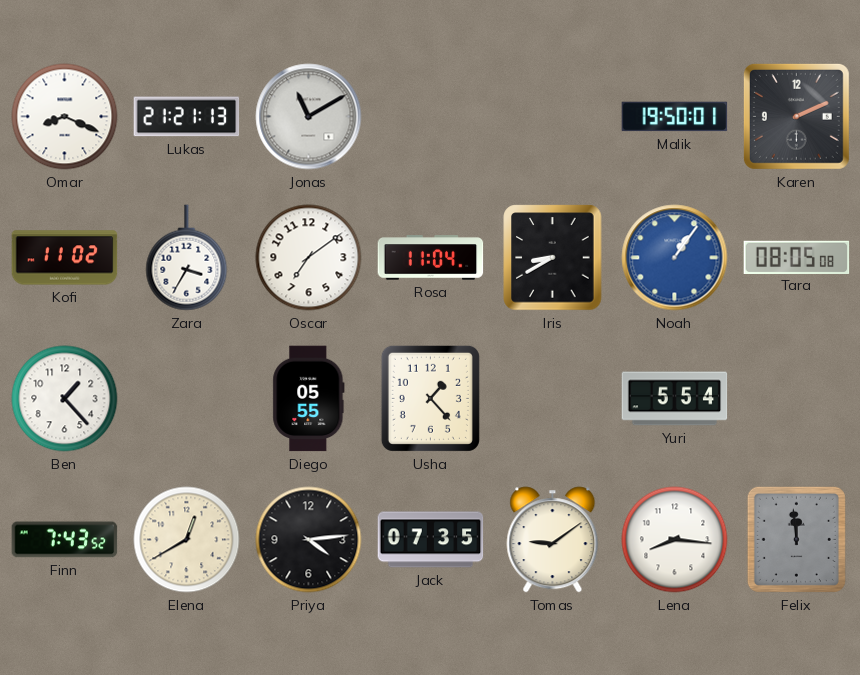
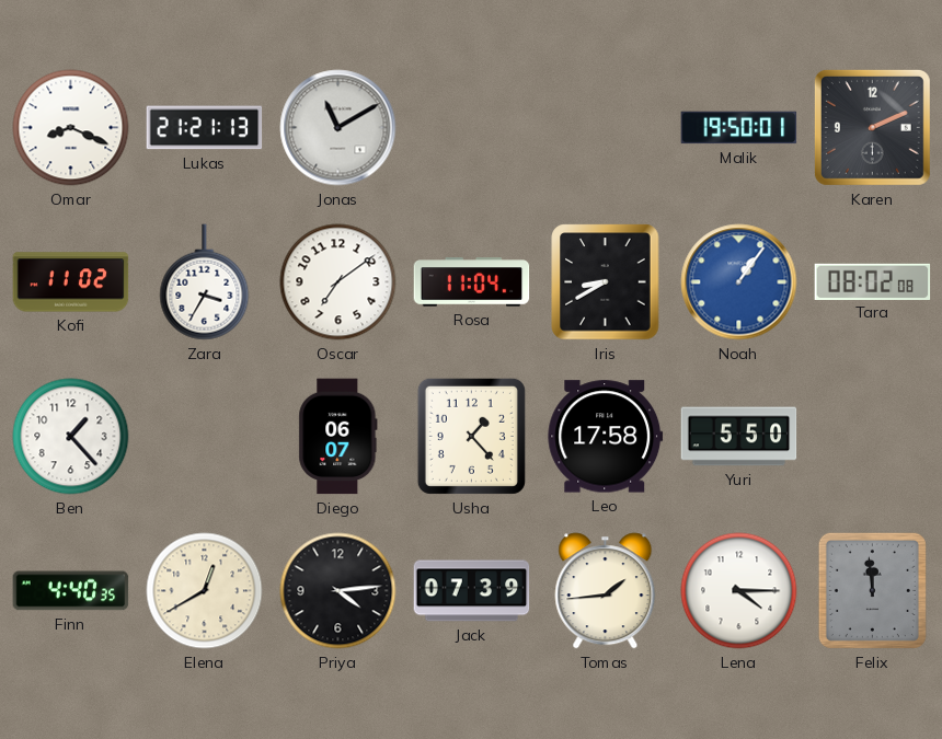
Tara: 08:05 -> 08:02 (873, 281)
Diego: 05:55 -> 06:07 (338, 437)
Leo: none -> 17:58 (606, 437)
Yuri: 5:54 -> 5:50 (739, 437)
Finn: 7:43 -> 4:40 (71, 591)
Jack: 07:35 -> 07:39 (472, 591)
Tomas: 9:09 -> 1:44 (606, 591)
Lena: 8:16 -> 4:15 (739, 591)
